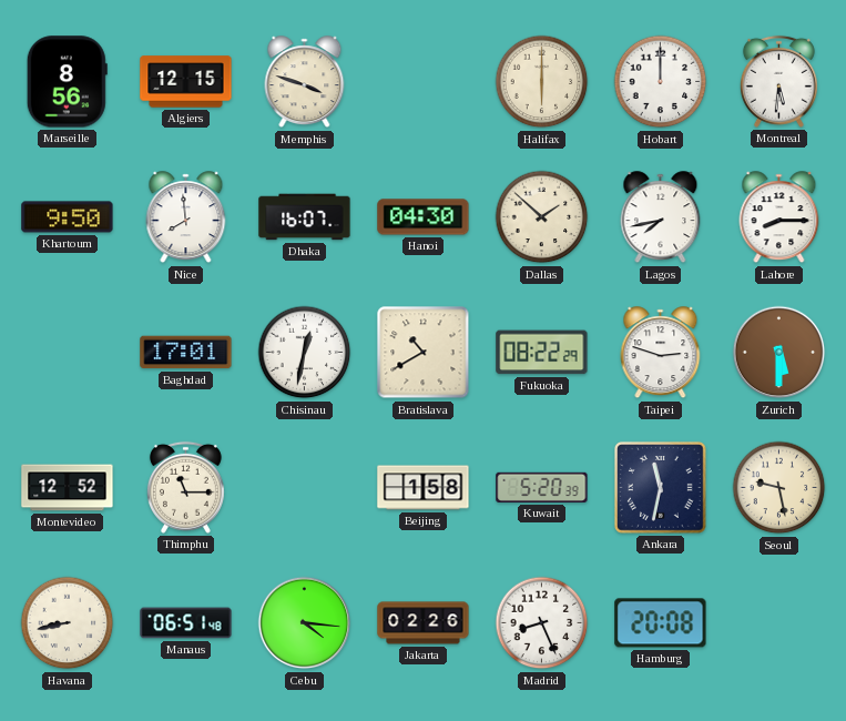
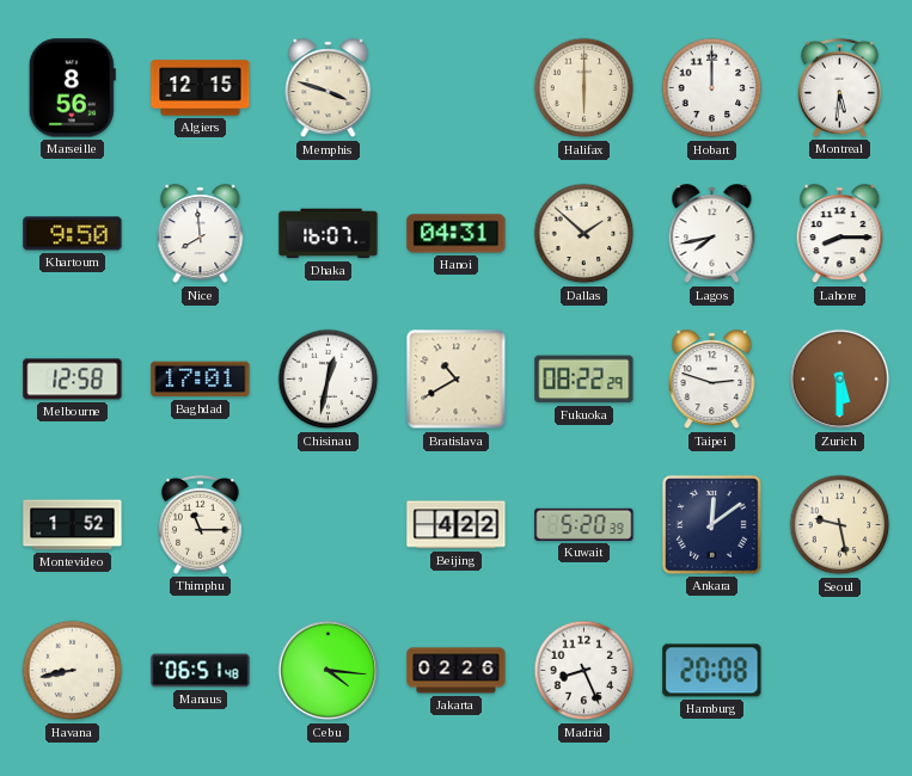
Hanoi: 04:30 -> 04:31 (457, 234)
Melbourne: none -> 12:58 (73, 380)
Montevideo: 12:52 -> 1:52 (73, 525)
Beijing: 1:58 -> 4:22 (457, 525)
Ankara: 11:32 -> 12:09 (712, 525)
